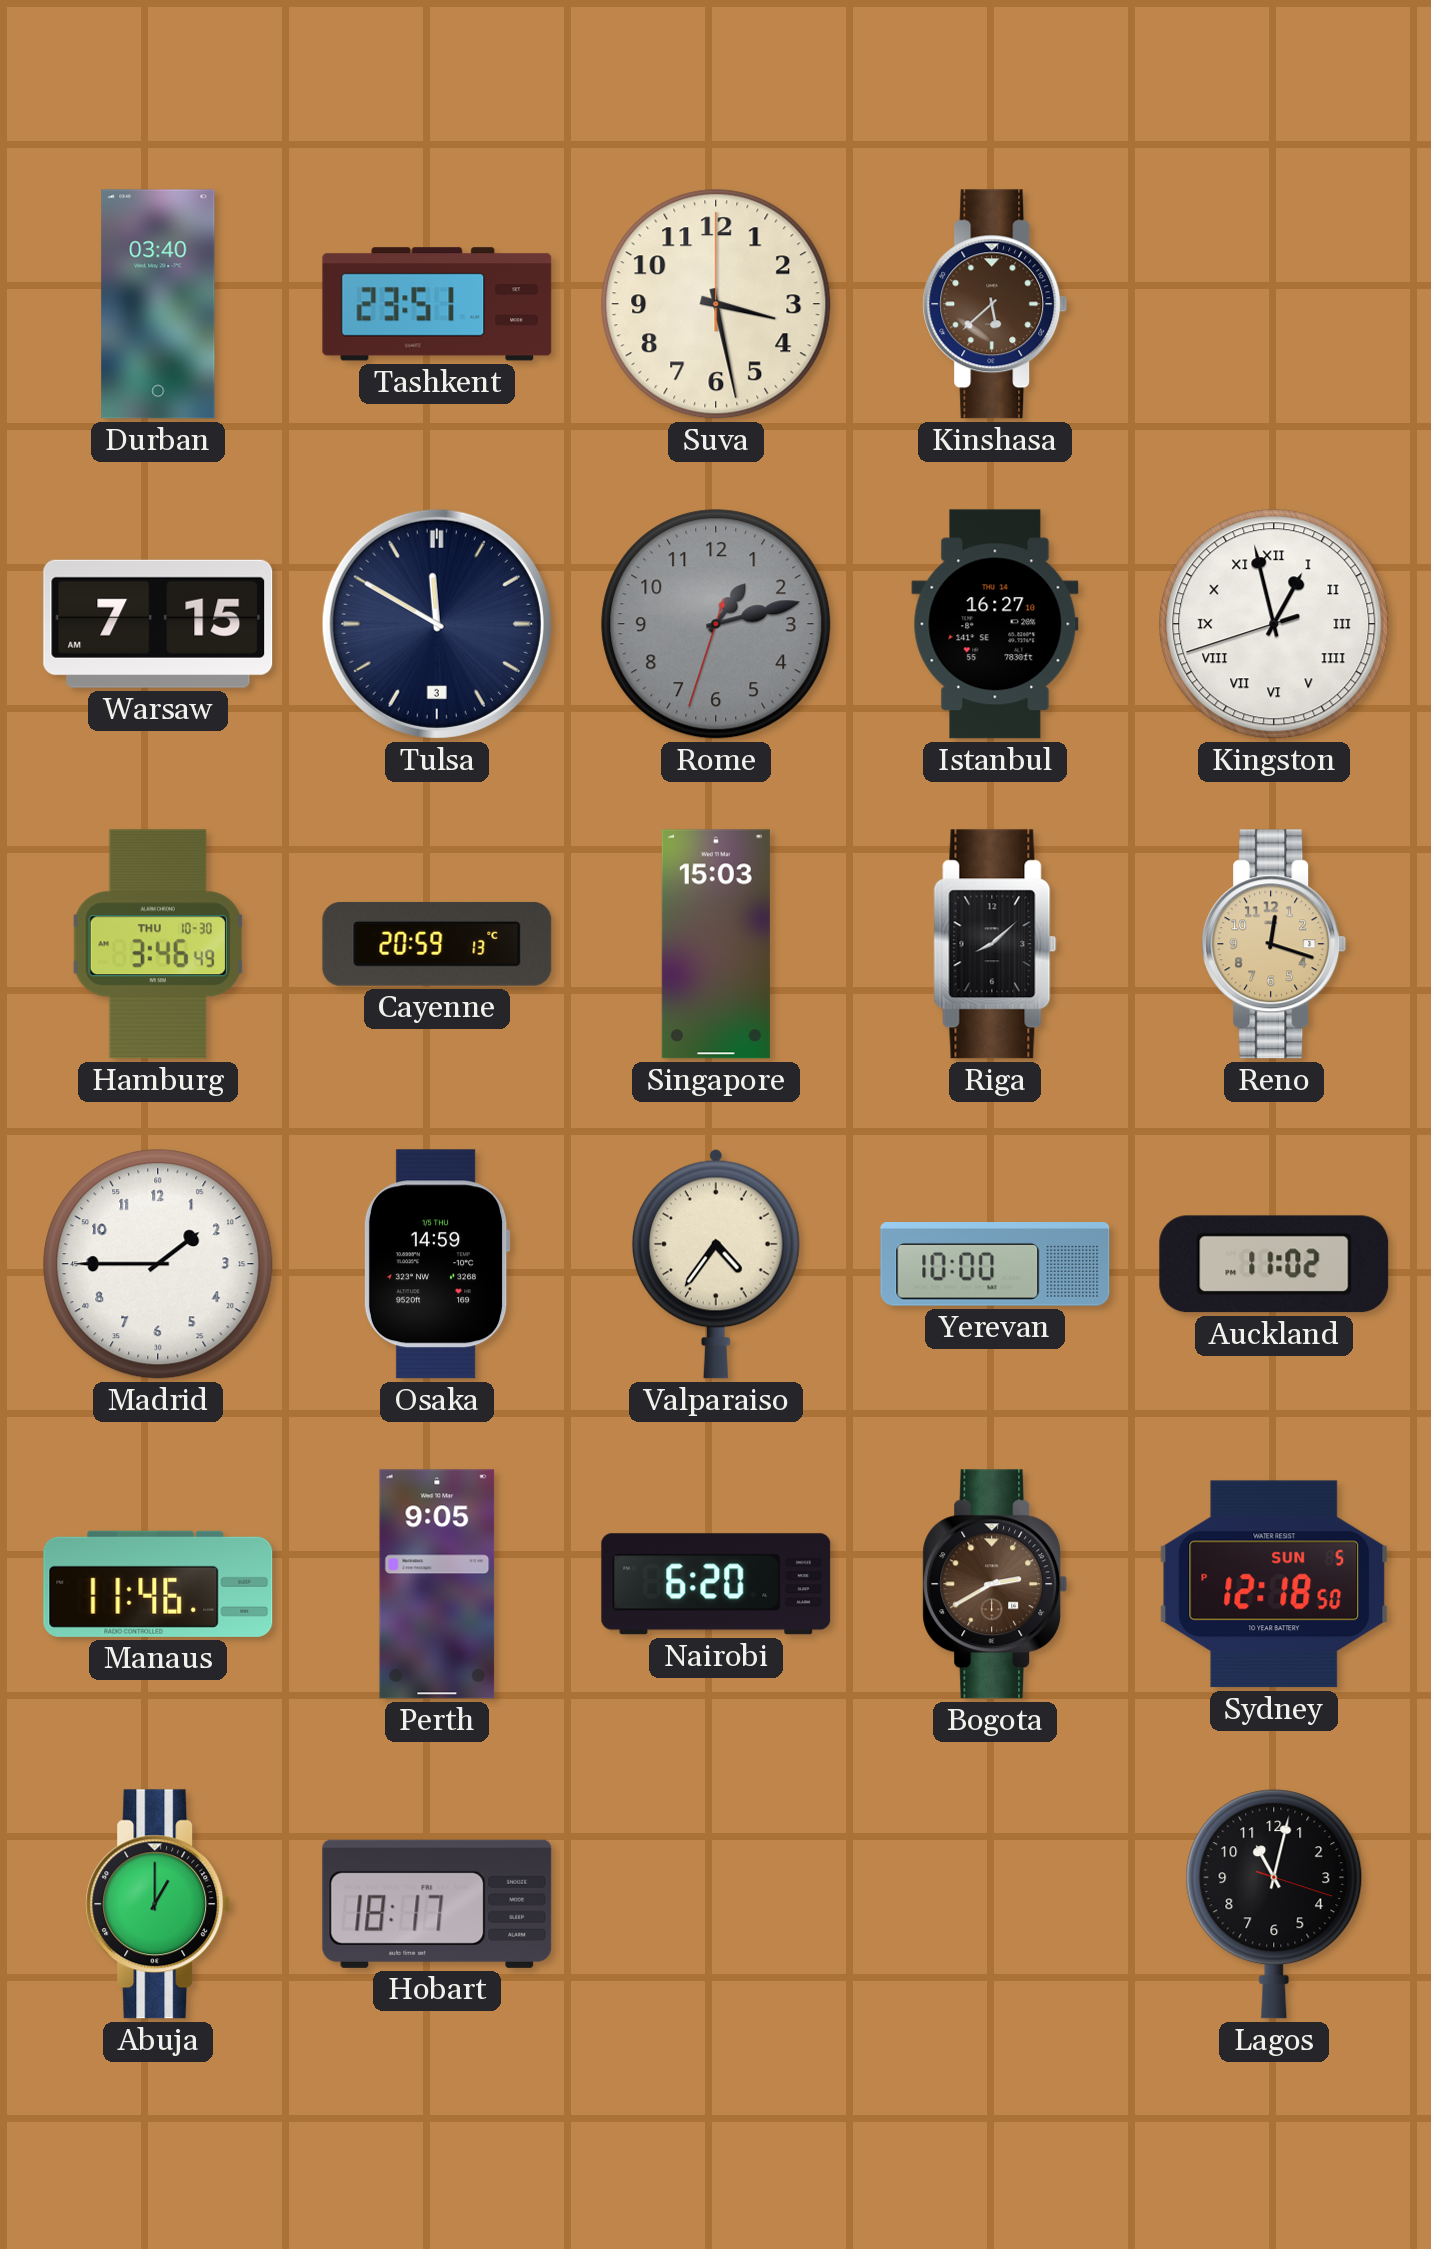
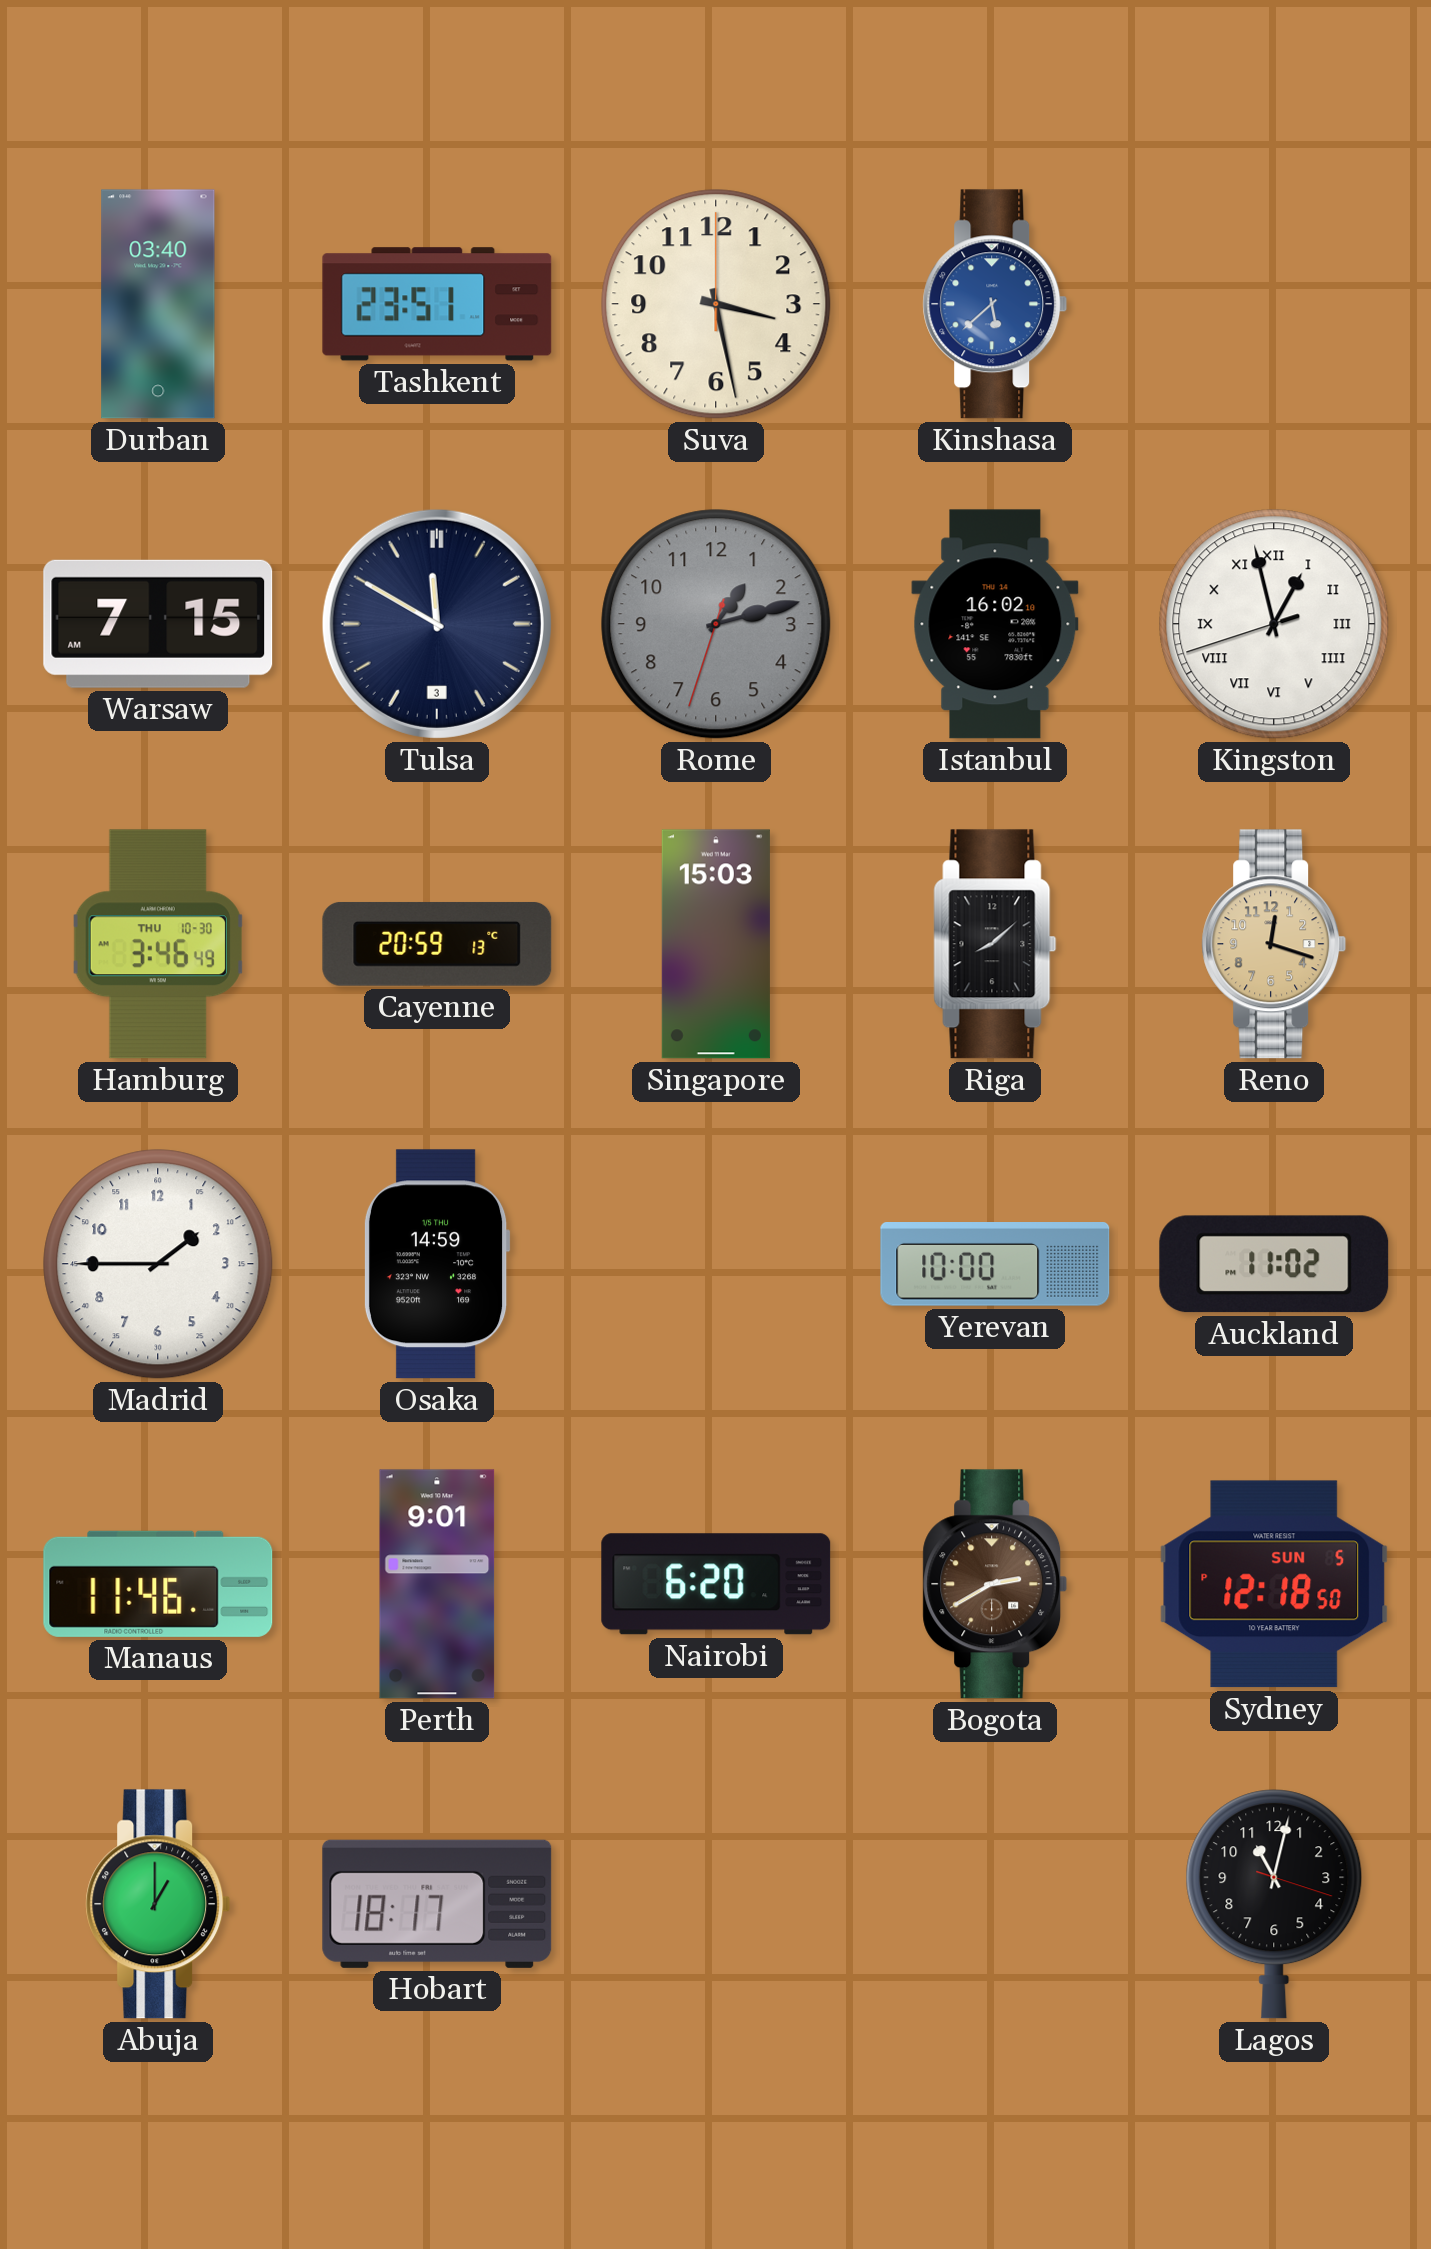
Kinshasa dial: brown -> blue (995, 304)
Istanbul: 16:27 -> 16:02 (995, 624)
Valparaiso: 4:36 -> none (716, 1264)
Perth: 9:05 -> 9:01 (437, 1584)
